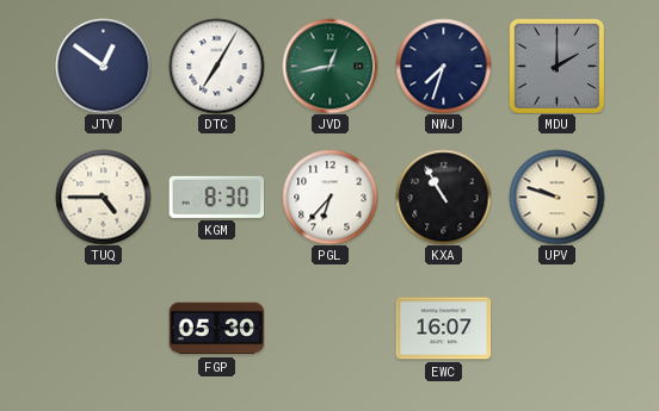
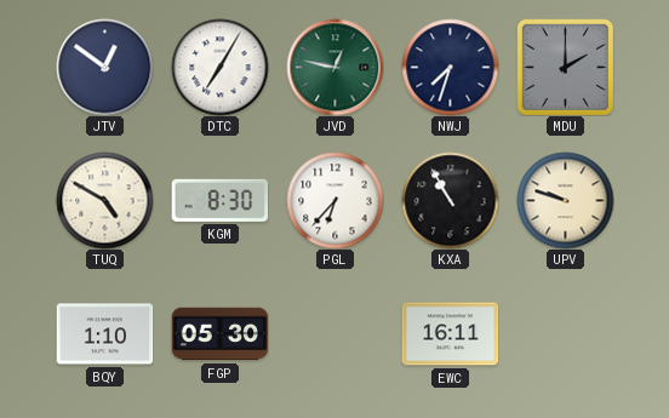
JVD: 12:43 -> 12:47 (334, 67)
TUQ: 4:45 -> 4:50 (104, 200)
BQY: none -> 1:10 (104, 334)
EWC: 16:07 -> 16:11 (450, 334)
